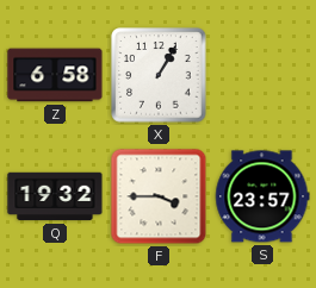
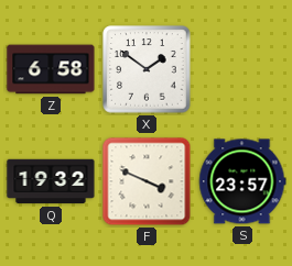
X: 1:05 -> 1:51 (147, 69)
F: 3:45 -> 3:49 (147, 181)
